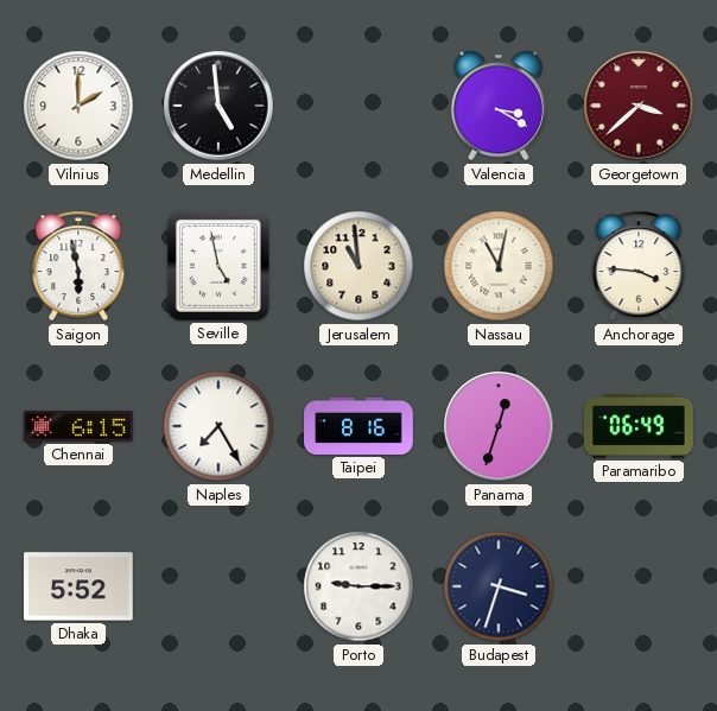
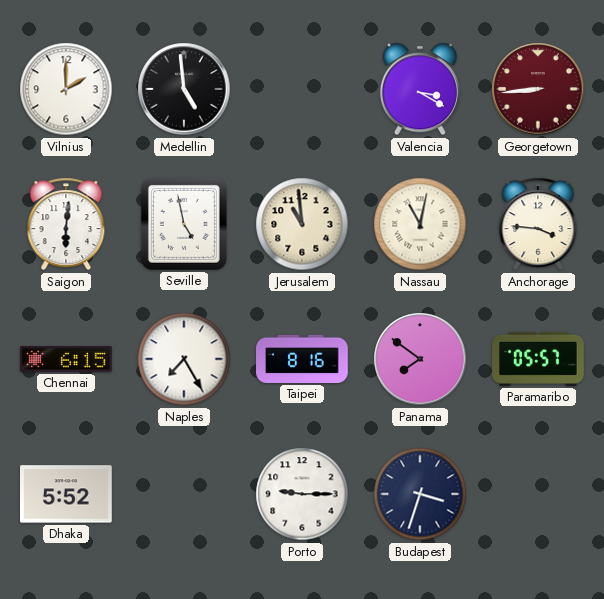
Georgetown: 3:38 -> 8:44 (538, 89)
Saigon: 5:58 -> 6:01 (66, 224)
Panama: 12:33 -> 7:51 (420, 359)
Paramaribo: 06:49 -> 05:57 (538, 359)
